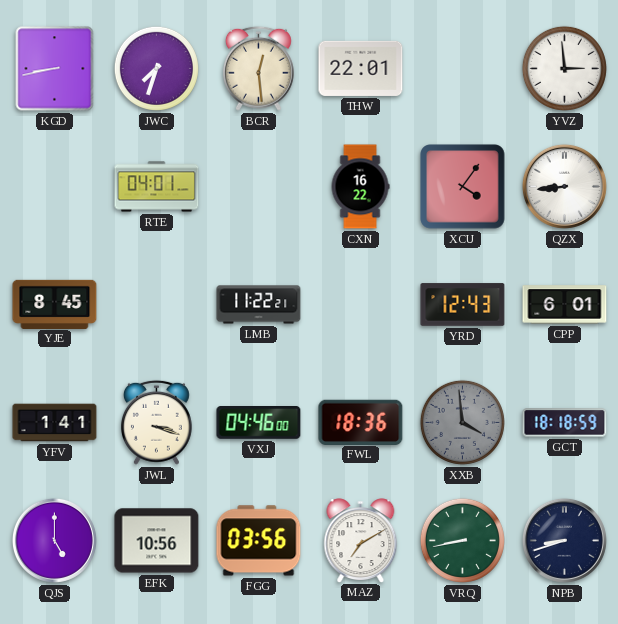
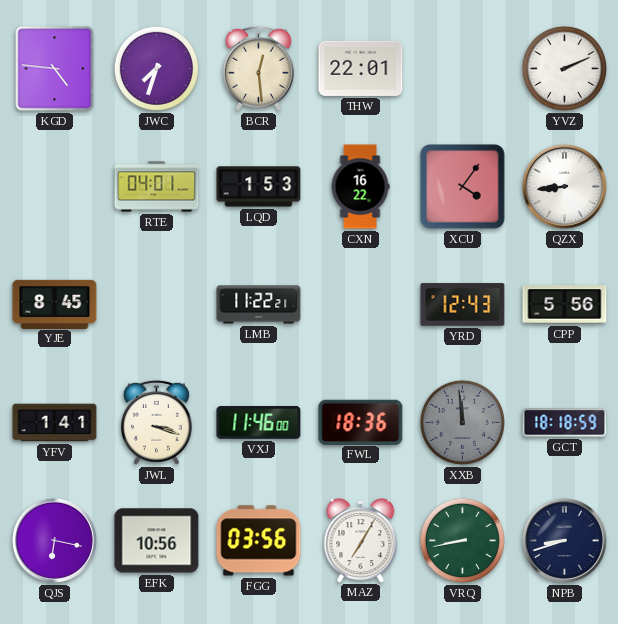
KGD: 8:43 -> 4:46 (55, 69)
YVZ: 2:59 -> 2:11 (564, 68)
LQD: none -> 1:53 (259, 187)
CPP: 6:01 -> 5:56 (565, 305)
VXJ: 04:46 -> 11:46 (259, 423)
XXB: 3:59 -> 11:59 (462, 422)
QJS: 5:00 -> 6:17 (54, 540)
MAZ: 7:10 -> 7:05 (361, 540)
